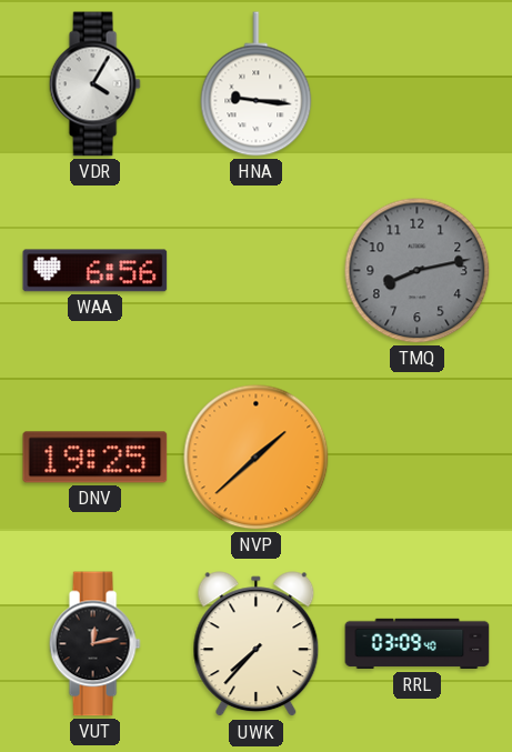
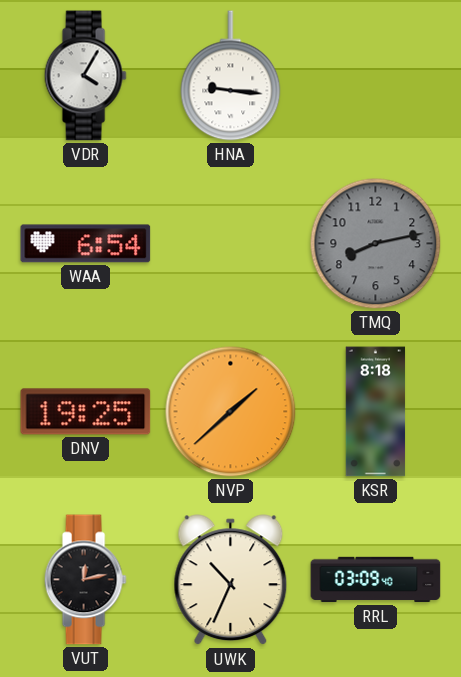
WAA: 6:56 -> 6:54 (86, 244)
KSR: none -> 8:18 (376, 412)
UWK: 7:37 -> 10:34 (231, 580)
